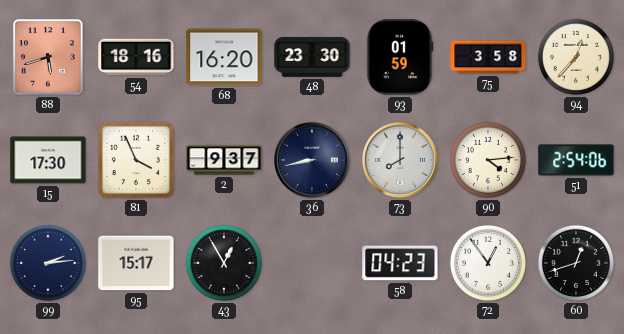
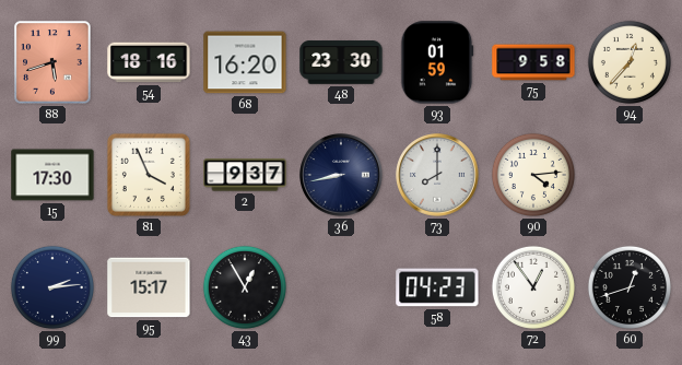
75: 3:58 -> 9:58 (533, 62)
51: 2:54 -> none (576, 160)
